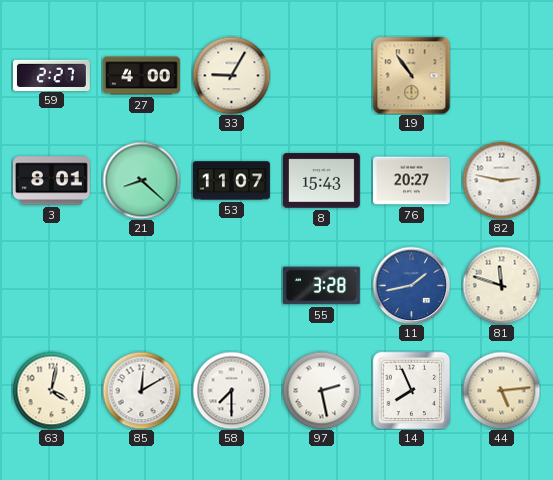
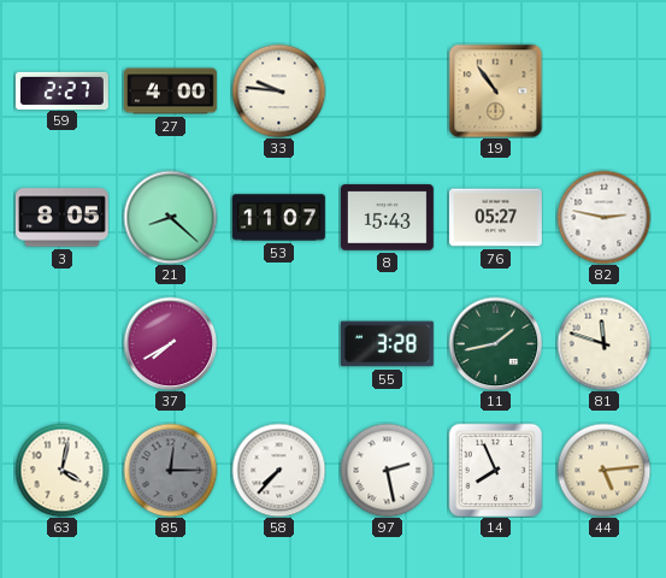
33: 9:05 -> 9:46 (278, 90)
3: 8:01 -> 8:05 (61, 218)
76: 20:27 -> 05:27 (495, 218)
37: none -> 7:40 (170, 343)
11 dial: blue -> green (495, 343)
85: 12:10 -> 12:15 (170, 470)
85 dial: white -> grey (170, 470)
58: 7:30 -> 7:37 (278, 470)
